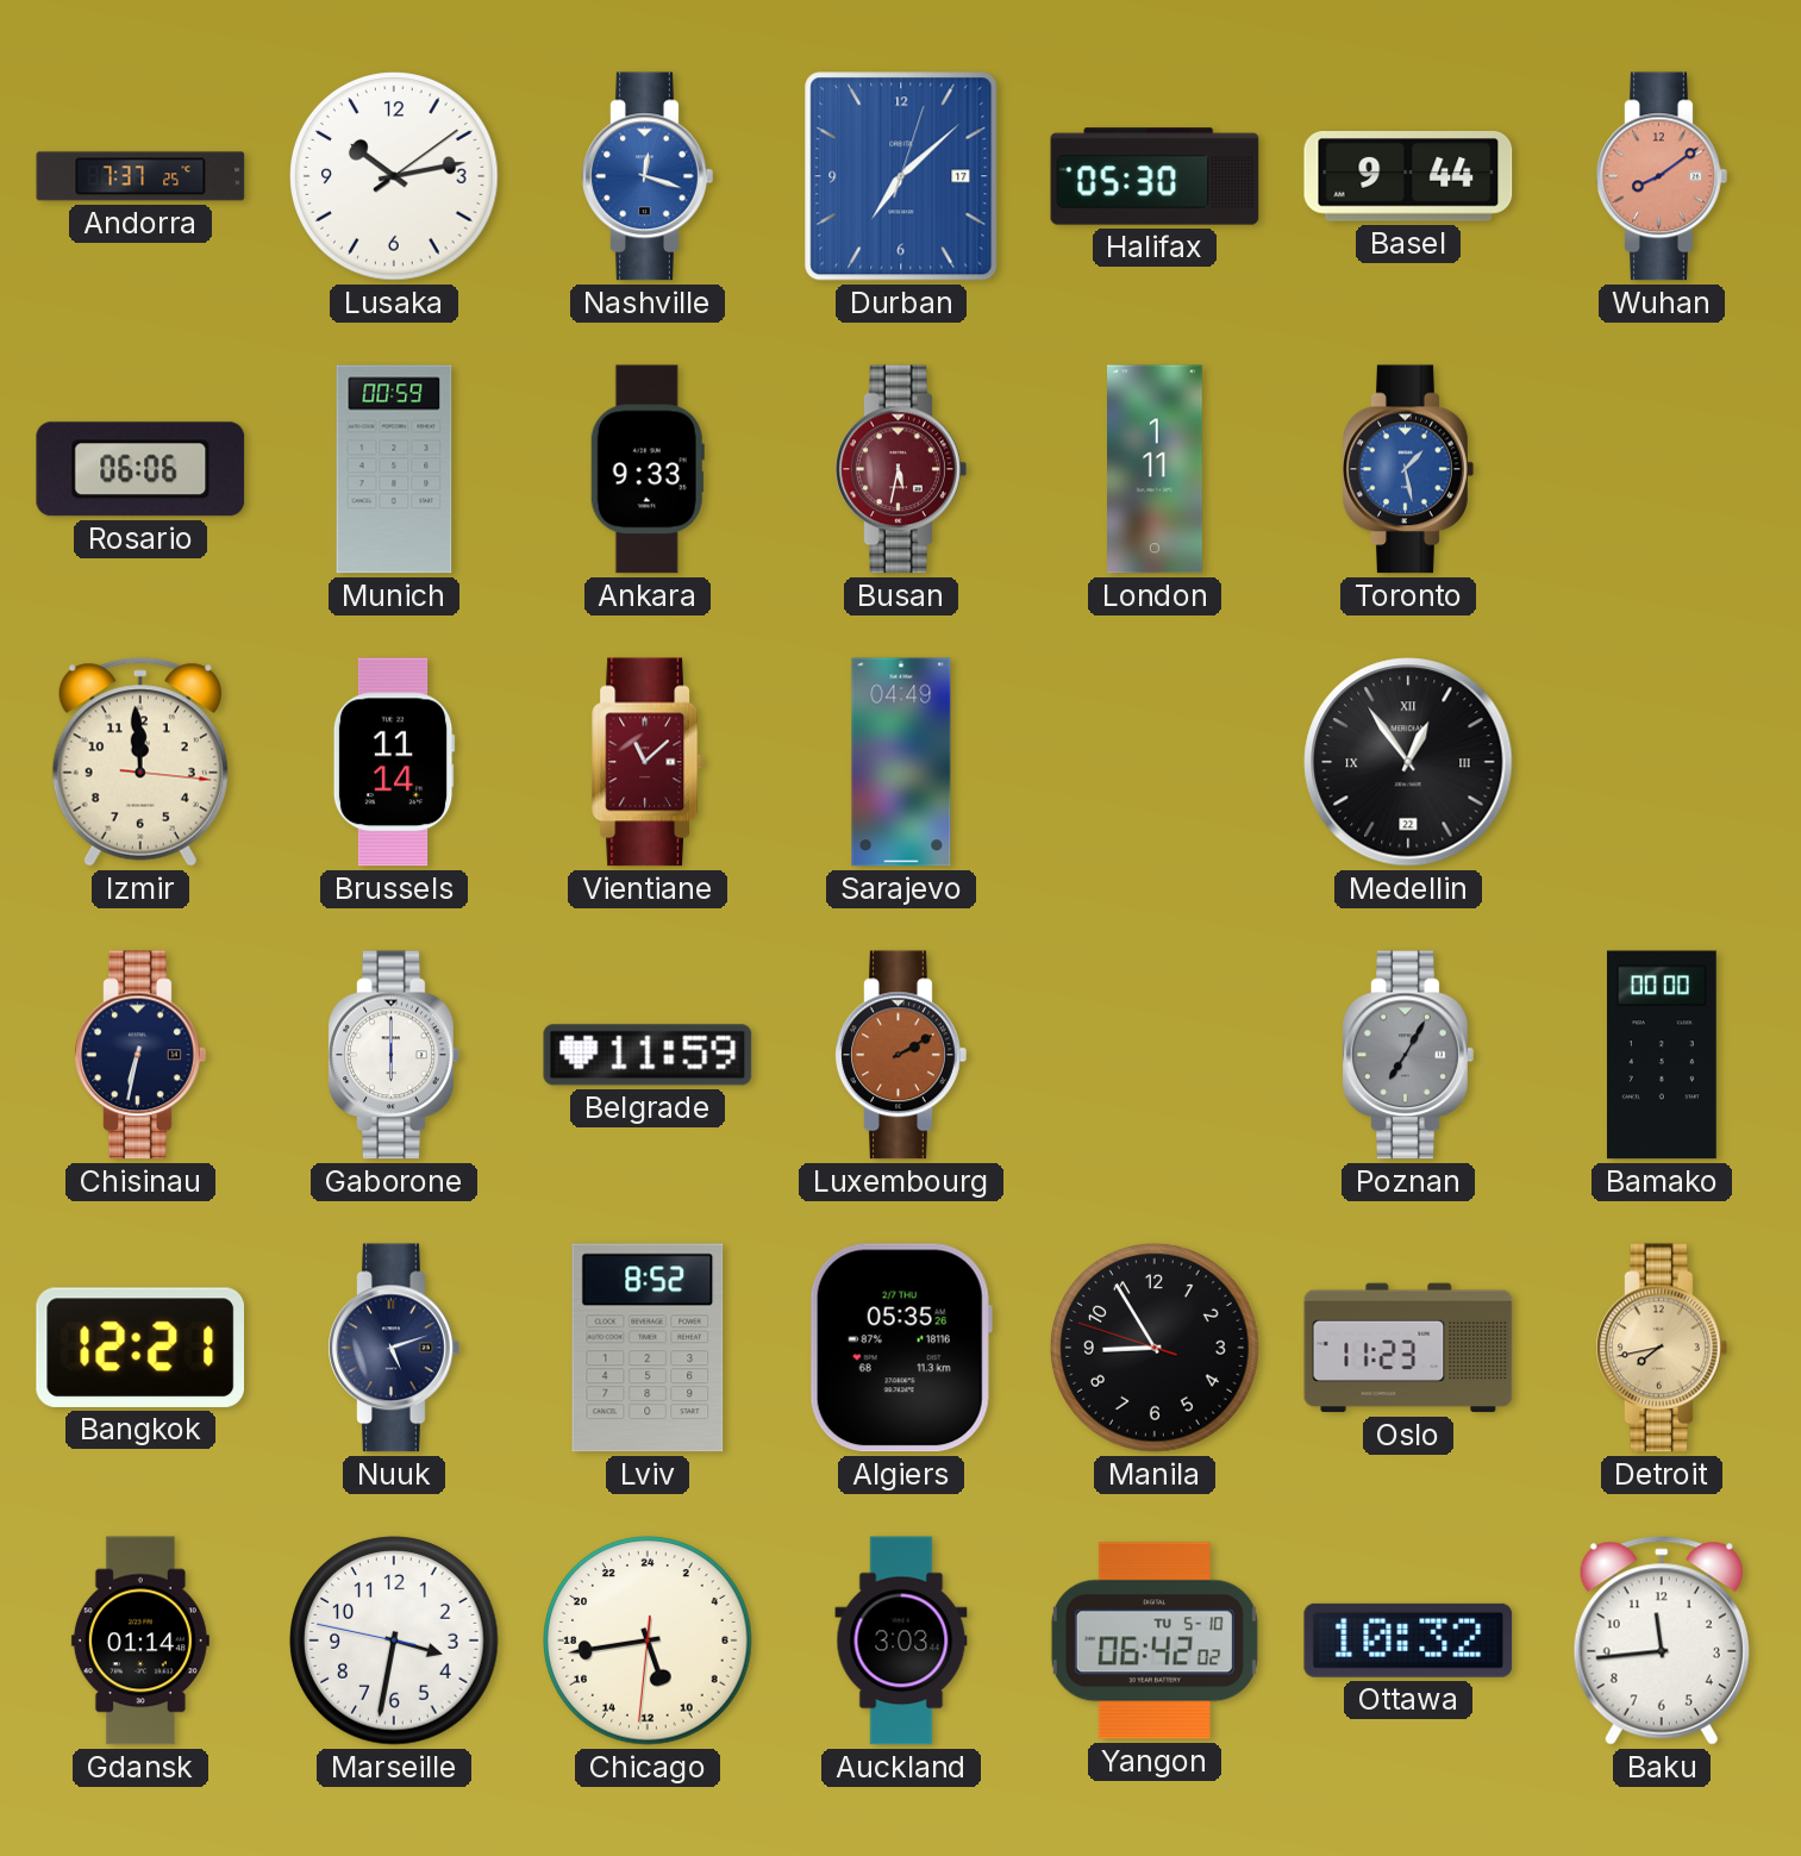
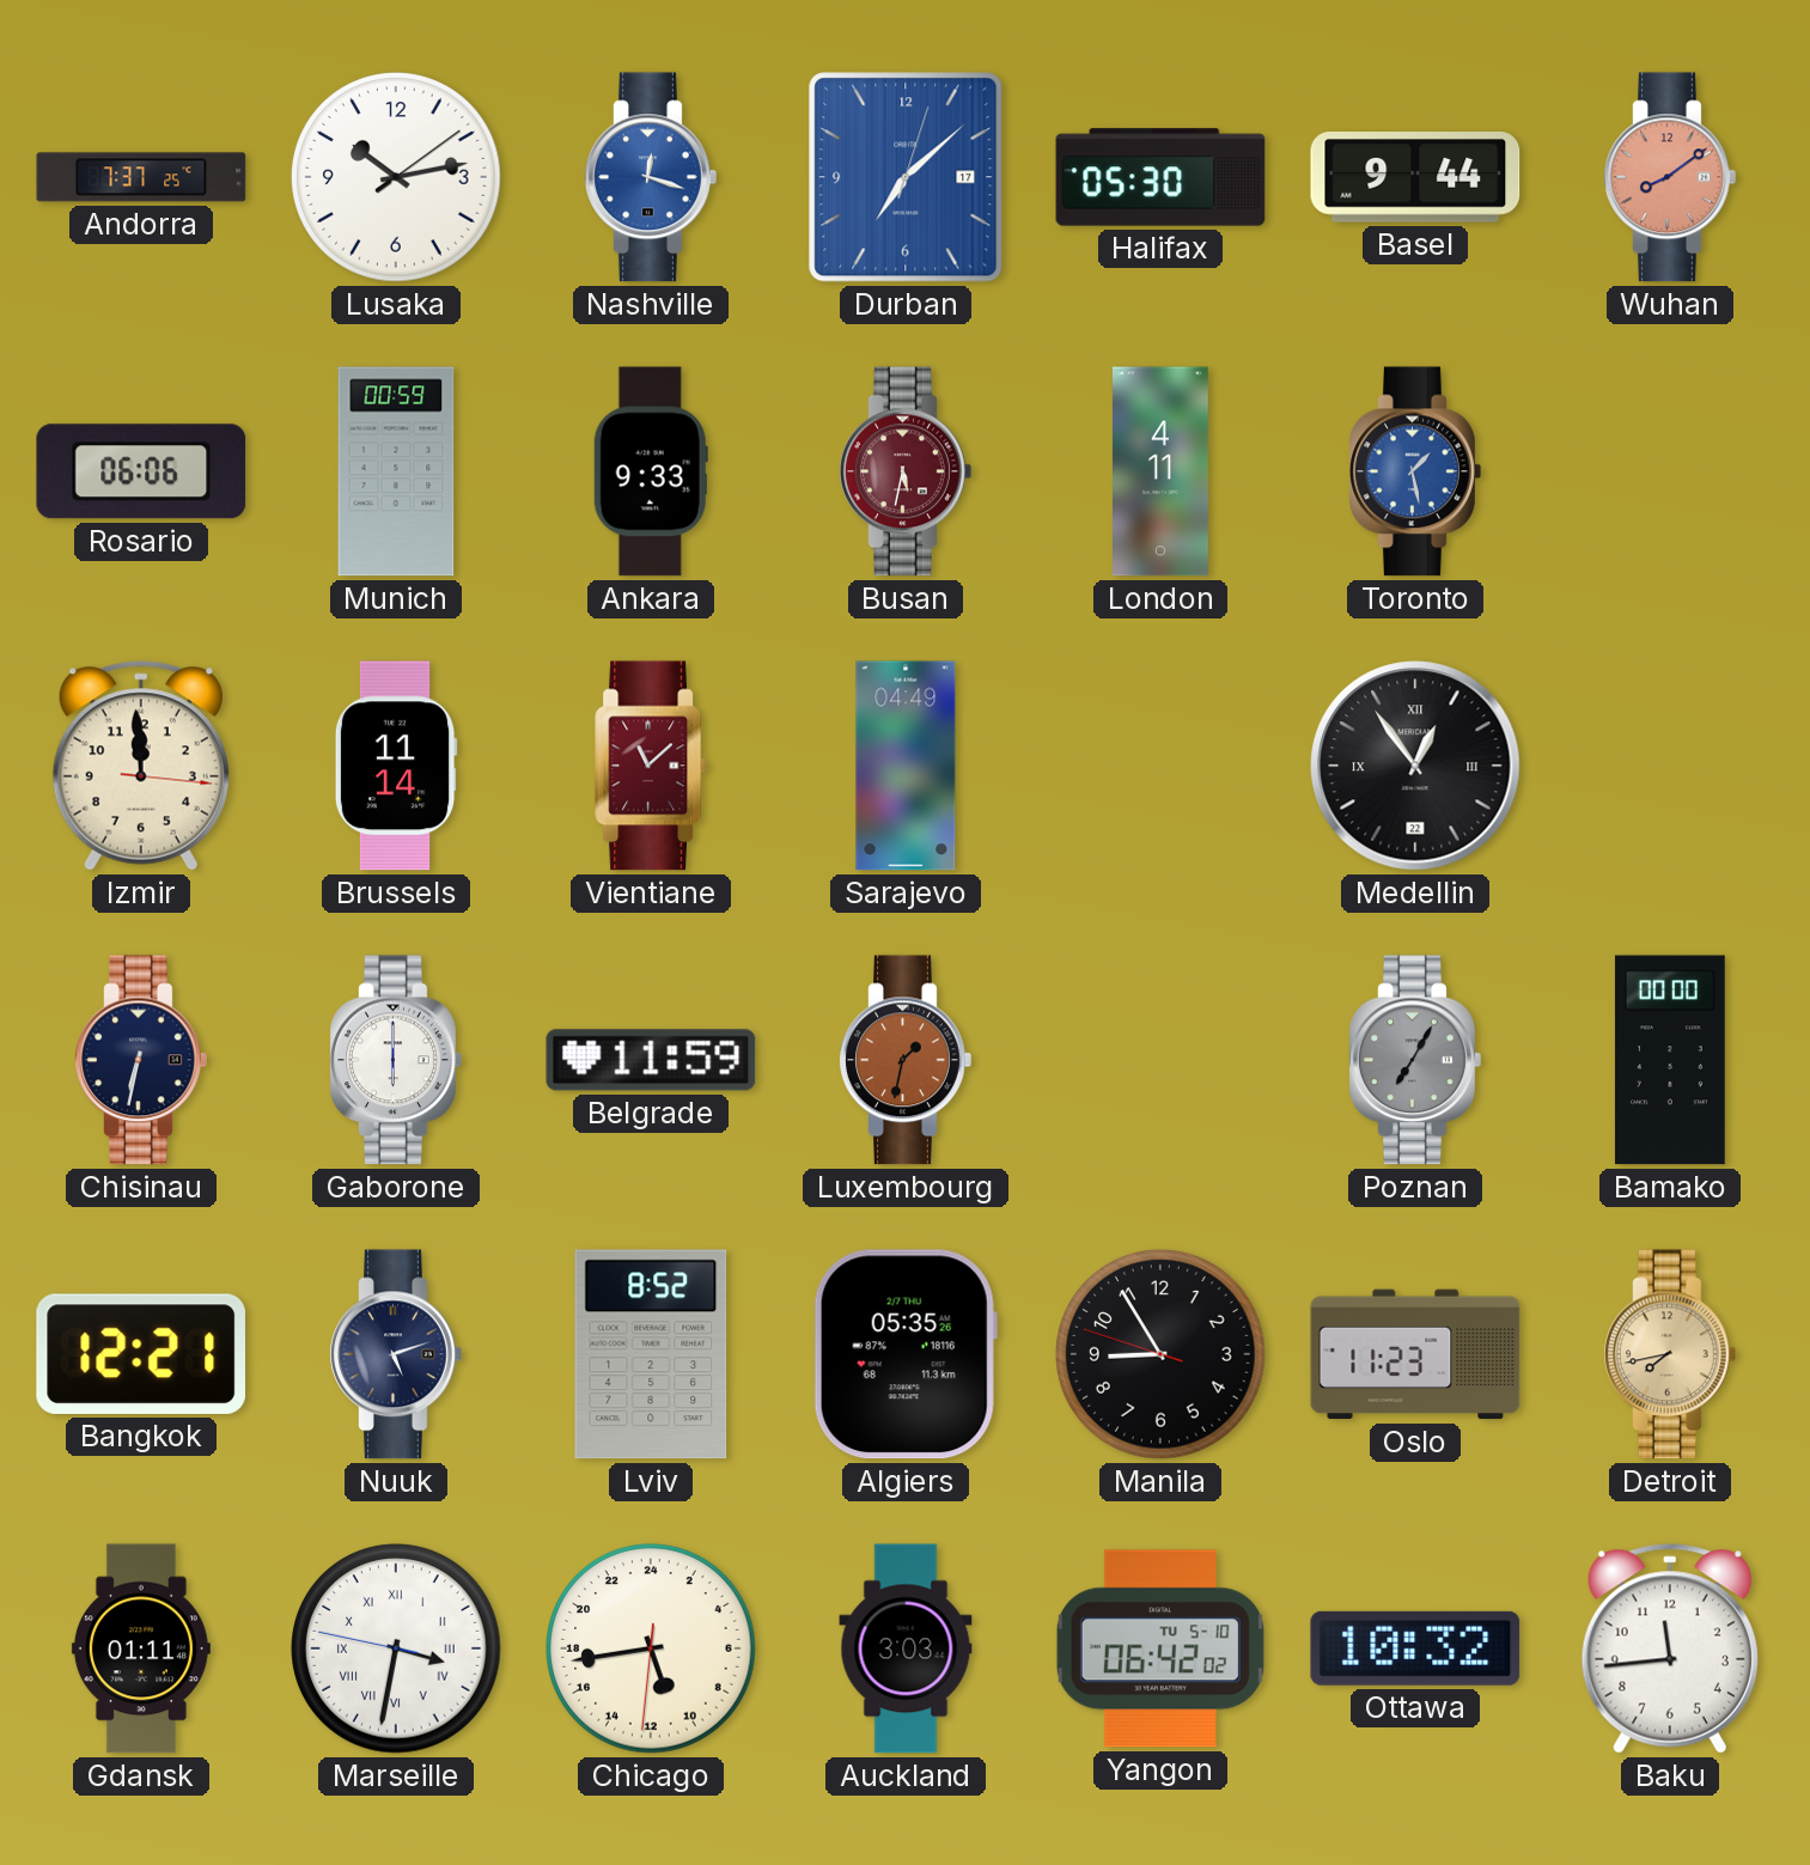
London: 1:11 -> 4:11 (1162, 471)
Luxembourg: 2:10 -> 1:32 (906, 1060)
Gdansk: 01:14 -> 01:11 (141, 1648)
Marseille numerals: Arabic -> Roman (396, 1648)
